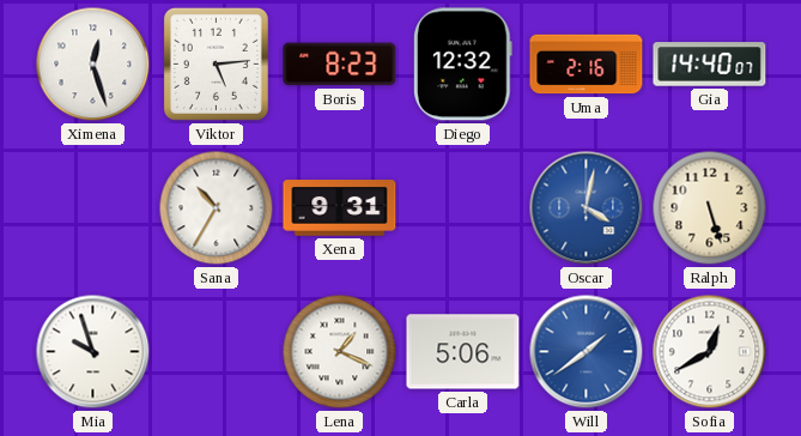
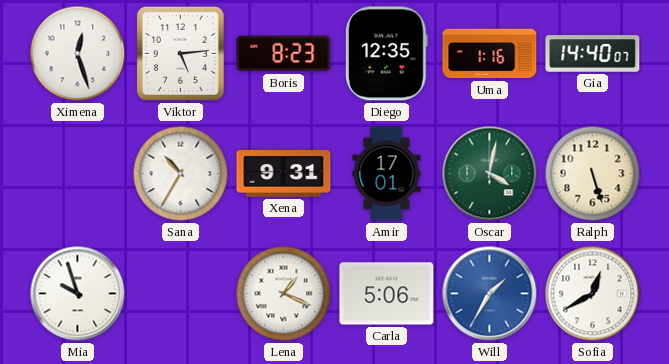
Diego: 12:32 -> 12:35 (386, 54)
Uma: 2:16 -> 1:16 (490, 54)
Amir: none -> 17:01 (387, 174)
Oscar dial: blue -> green (490, 174)
Will: 1:39 -> 1:35 (490, 294)
